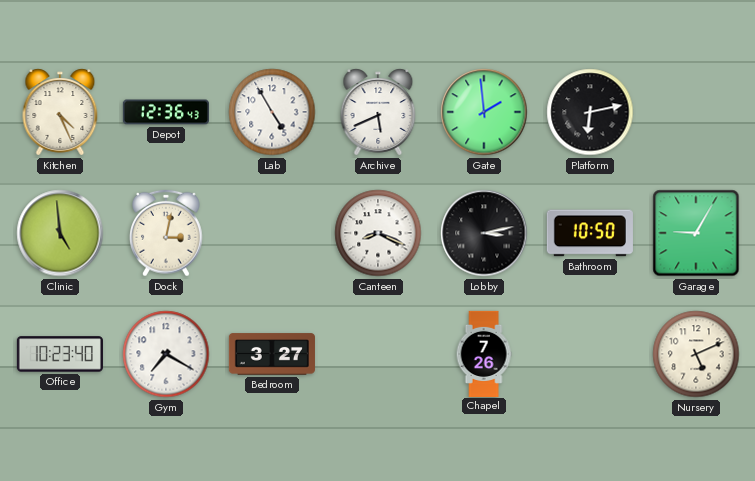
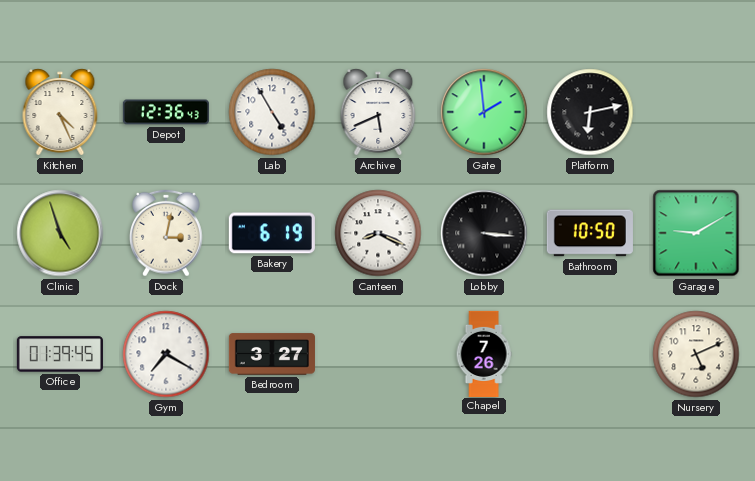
Clinic: 4:59 -> 4:57 (60, 233)
Bakery: none -> 6:19 (272, 233)
Lobby: 3:13 -> 3:16 (484, 233)
Garage: 9:05 -> 9:10 (696, 233)
Office: 10:23 -> 01:39 (60, 354)
